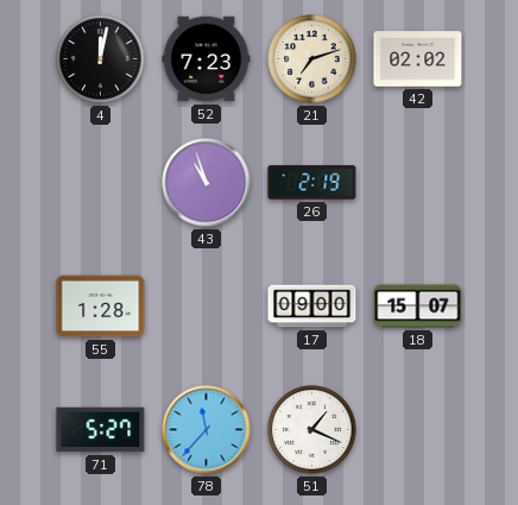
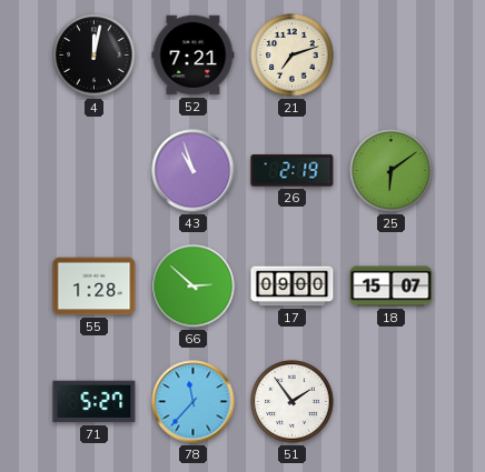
52: 7:23 -> 7:21 (194, 56)
42: 02:02 -> none (418, 59)
25: none -> 6:09 (392, 171)
66: none -> 2:52 (194, 287)
51: 1:19 -> 1:54 (293, 402)
